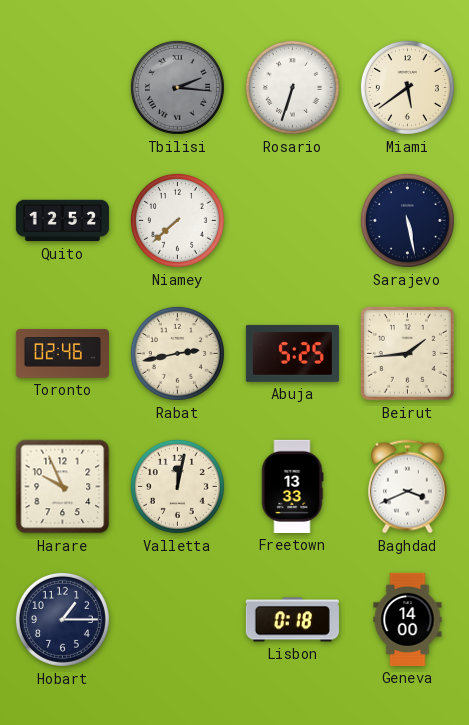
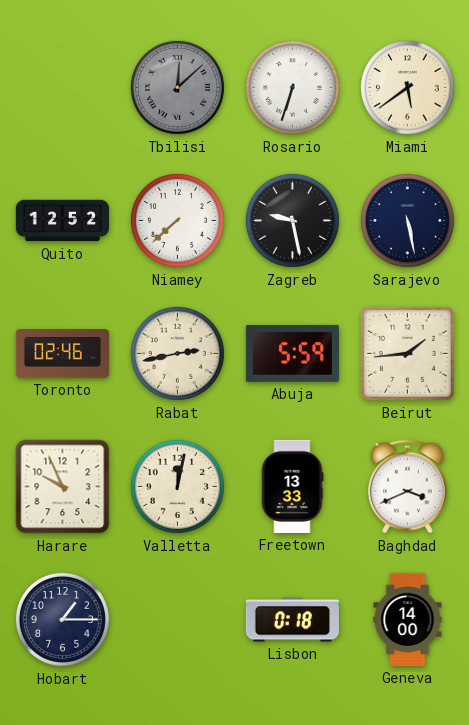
Tbilisi: 2:16 -> 12:08 (177, 87)
Zagreb: none -> 9:28 (292, 220)
Abuja: 5:25 -> 5:59 (292, 353)
